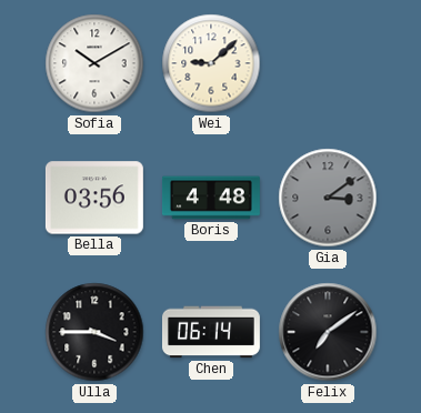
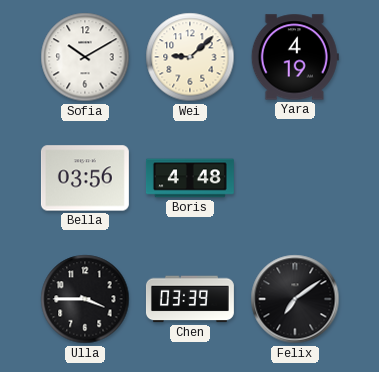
Yara: none -> 4:19 (295, 57)
Gia: 3:09 -> none (328, 198)
Chen: 06:14 -> 03:39 (190, 299)
